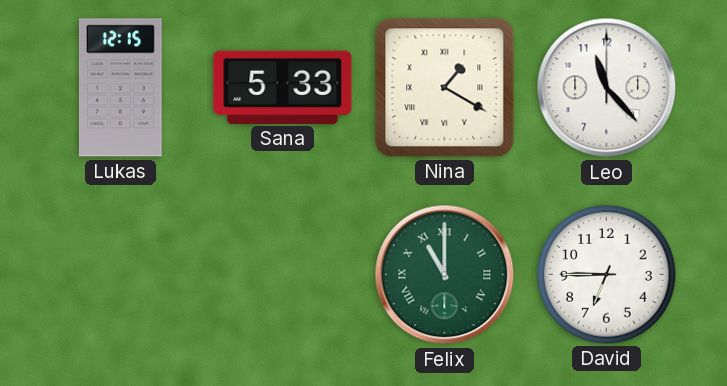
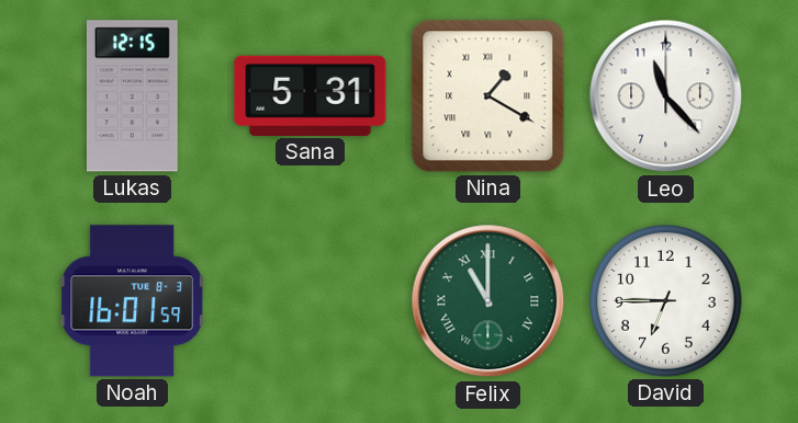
Sana: 5:33 -> 5:31 (311, 95)
Noah: none -> 16:01 (133, 301)
